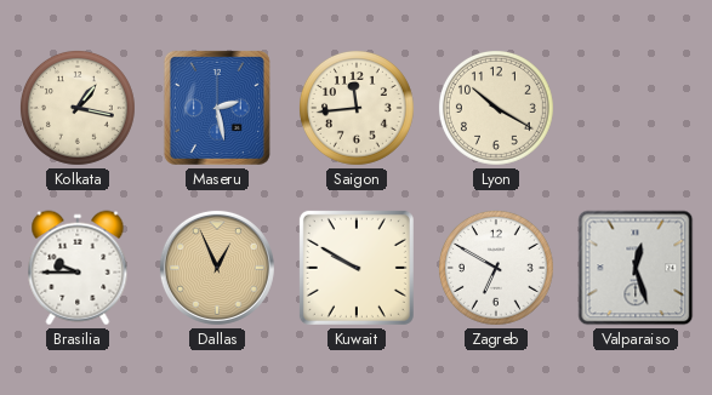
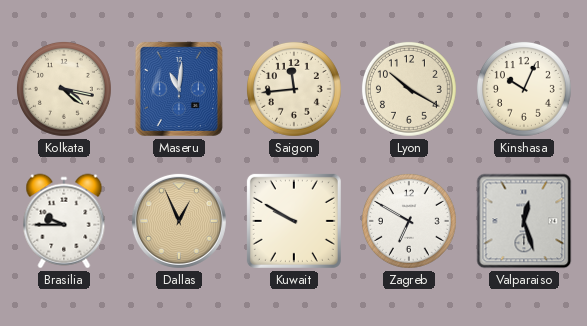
Kolkata: 1:17 -> 4:17 (64, 89)
Maseru: 2:28 -> 11:01 (179, 89)
Kinshasa: none -> 10:04 (524, 89)
